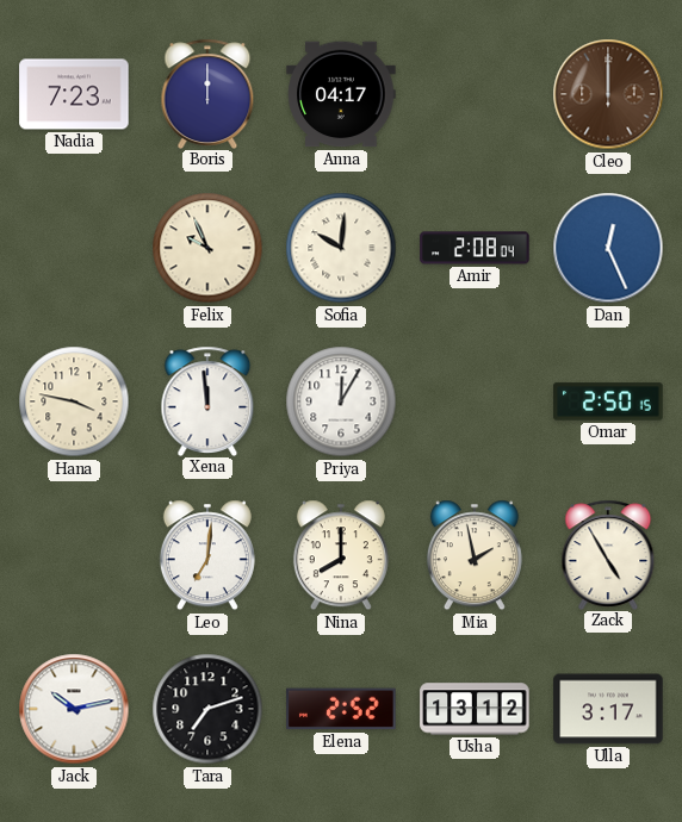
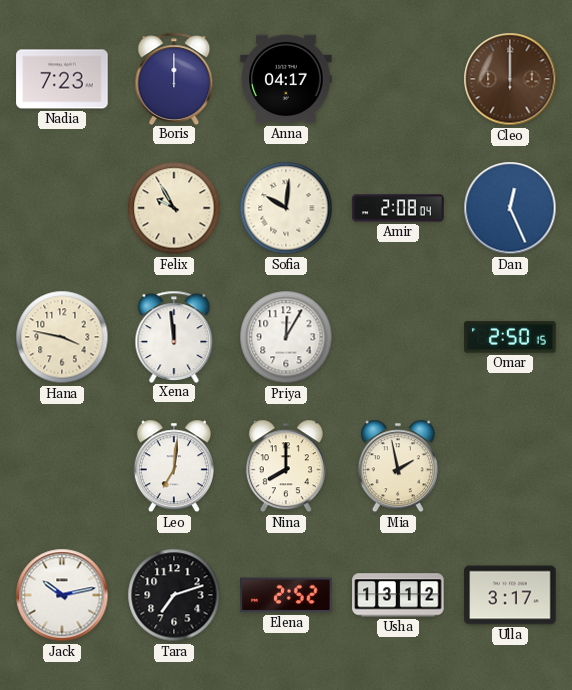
Felix: 9:56 -> 9:55 (174, 208)
Zack: 4:55 -> none (608, 554)
